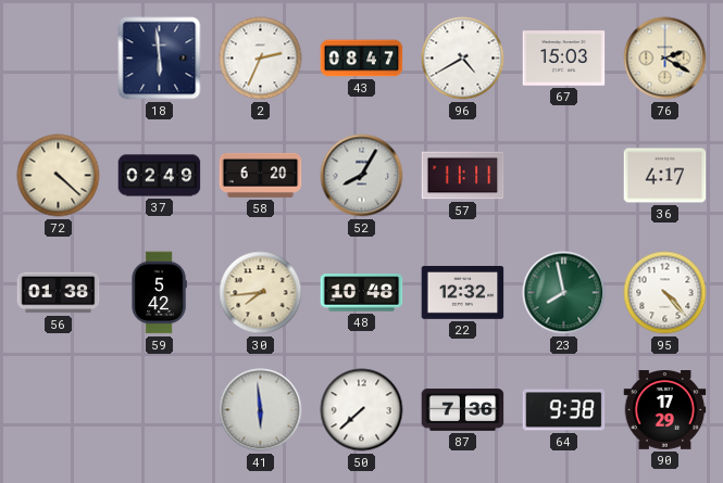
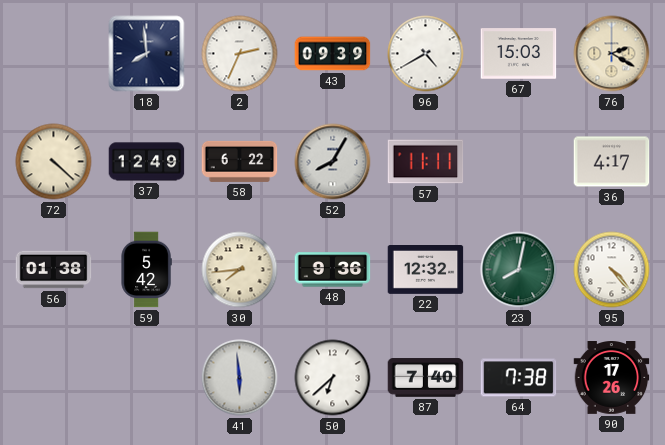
18: 5:59 -> 7:59 (147, 54)
43: 08:47 -> 09:39 (333, 54)
37: 02:49 -> 12:49 (147, 162)
58: 6:20 -> 6:22 (240, 161)
48: 10:48 -> 9:36 (333, 270)
23: 7:58 -> 8:02 (519, 270)
50: 7:38 -> 6:38 (333, 378)
87: 7:36 -> 7:40 (426, 378)
64: 9:38 -> 7:38 (519, 378)
90: 17:29 -> 17:26 (612, 378)
